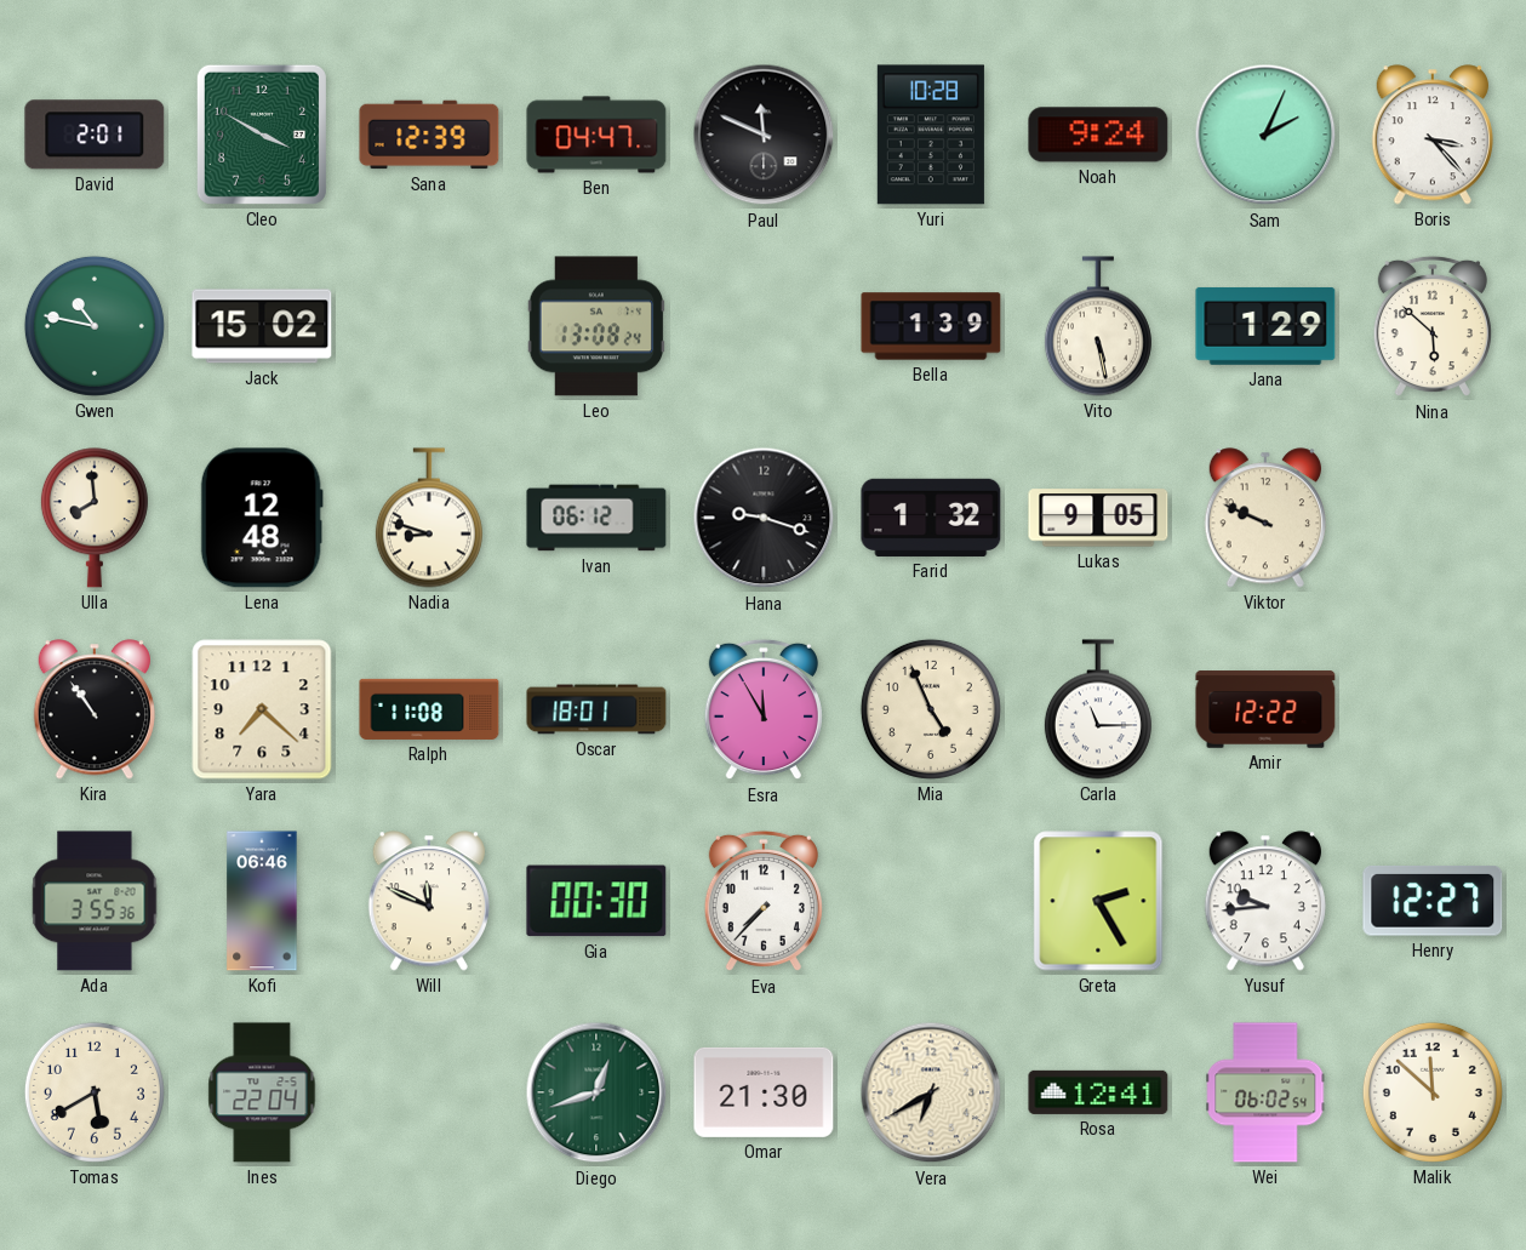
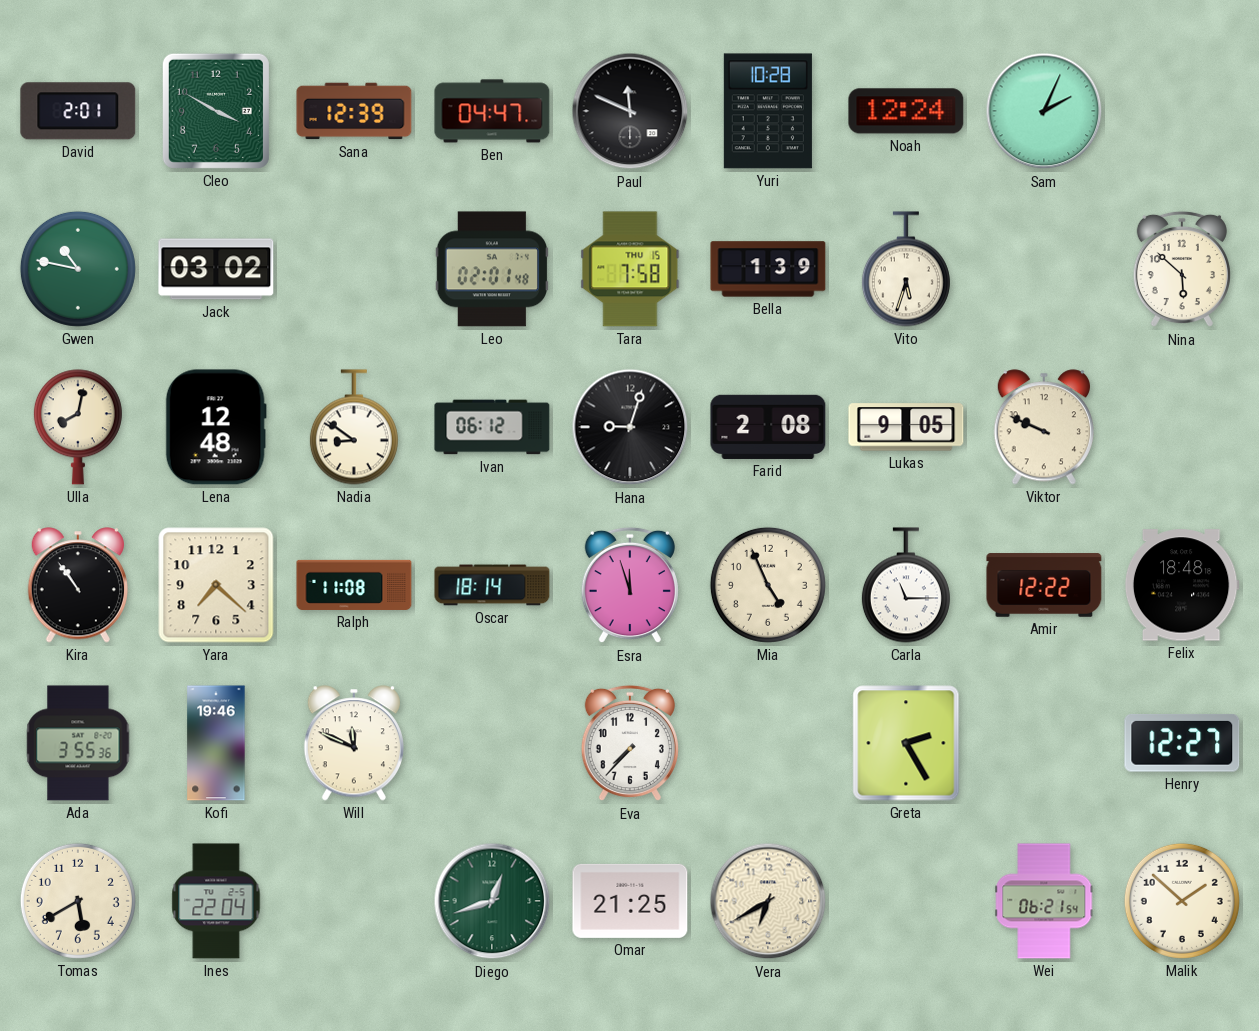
Noah: 9:24 -> 12:24 (906, 111)
Boris: 3:23 -> none (1433, 135)
Jack: 15:02 -> 03:02 (216, 269)
Leo: 13:08 -> 02:01 (491, 269)
Tara: none -> 7:58 (630, 269)
Vito: 5:28 -> 5:33 (906, 269)
Jana: 1:29 -> none (1265, 326)
Ulla: 7:59 -> 8:02 (78, 427)
Nadia: 8:48 -> 8:51 (354, 427)
Hana: 9:18 -> 9:03 (630, 427)
Farid: 1:32 -> 2:08 (768, 427)
Oscar: 18:01 -> 18:14 (492, 585)
Esra: 11:55 -> 11:57 (630, 585)
Felix: none -> 18:48 (1182, 585)
Kofi: 06:46 -> 19:46 (216, 743)
Gia: 00:30 -> none (596, 901)
Yusuf: 9:44 -> none (1265, 901)
Omar: 21:30 -> 21:25 (630, 901)
Rosa: 12:41 -> none (1098, 1092)
Wei: 06:02 -> 06:21 (1044, 901)
Malik: 11:52 -> 1:52 (1182, 901)
